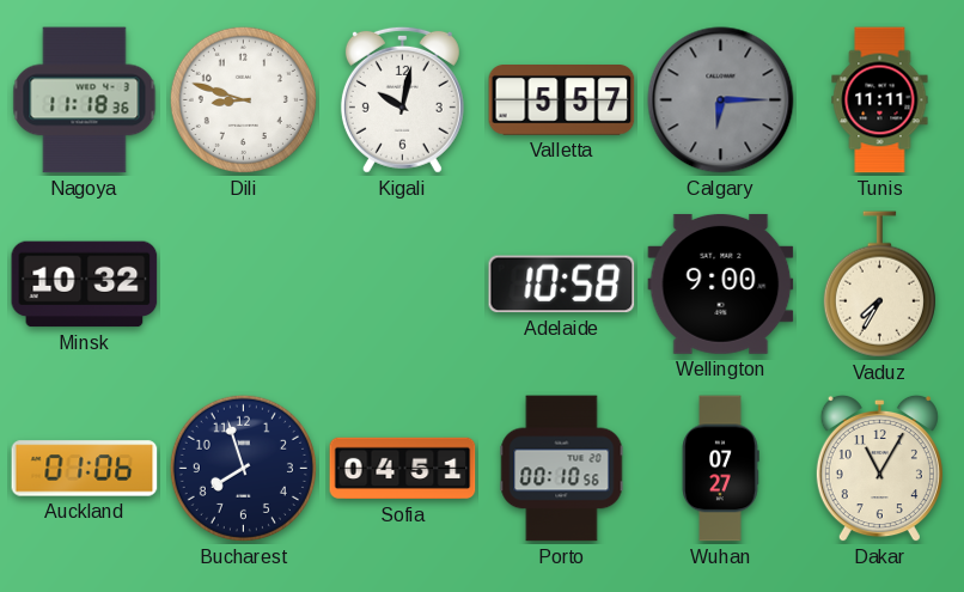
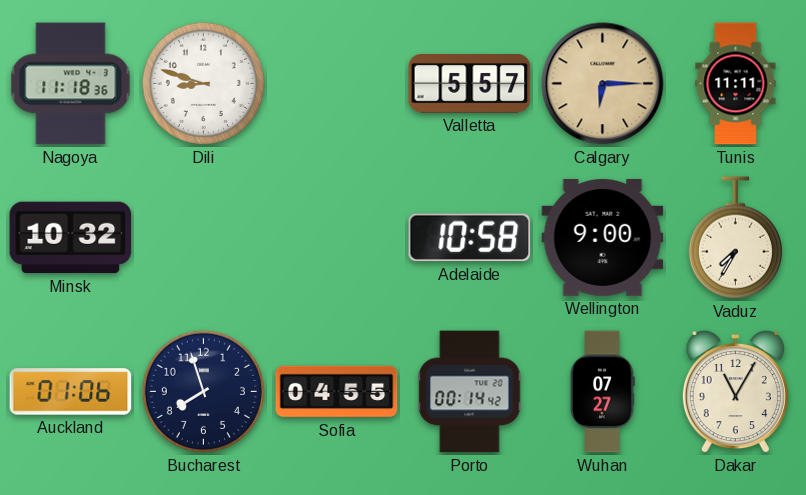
Kigali: 10:02 -> none (402, 99)
Calgary dial: grey -> champagne (603, 84)
Sofia: 04:51 -> 04:55 (337, 392)
Porto: 00:10 -> 00:14 (470, 392)
